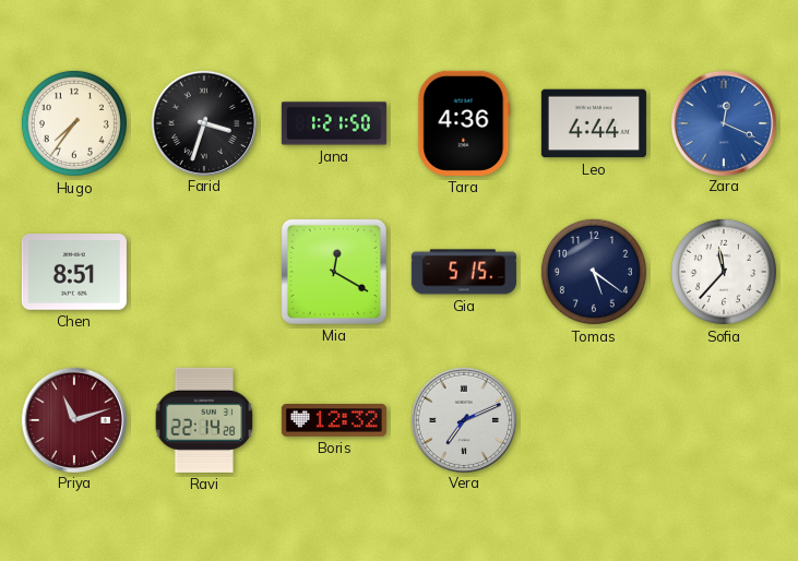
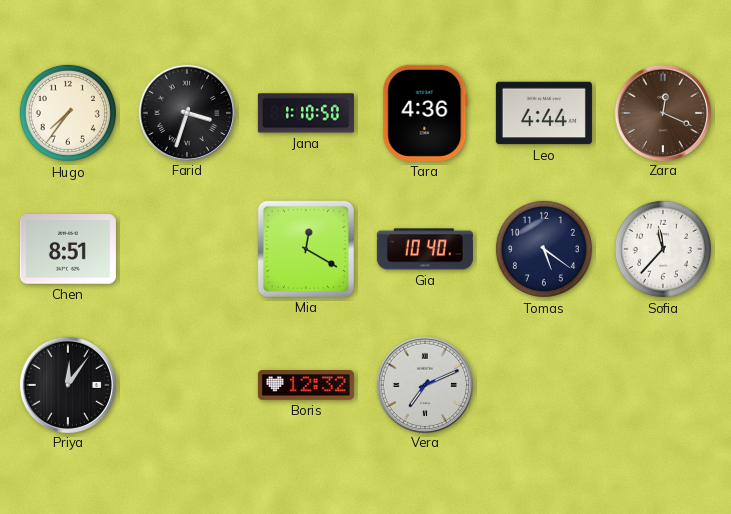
Jana: 1:21 -> 1:10 (306, 113)
Zara dial: blue -> brown (662, 112)
Gia: 5:15 -> 10:40 (425, 249)
Priya: 11:12 -> 12:06 (67, 384)
Priya dial: burgundy -> black (67, 384)
Ravi: 22:14 -> none (204, 420)
